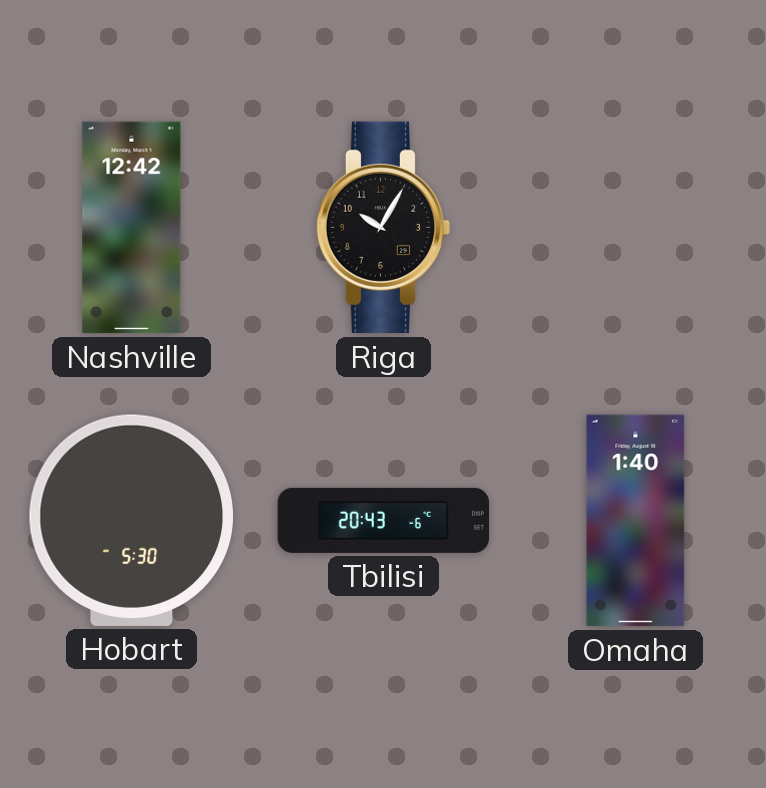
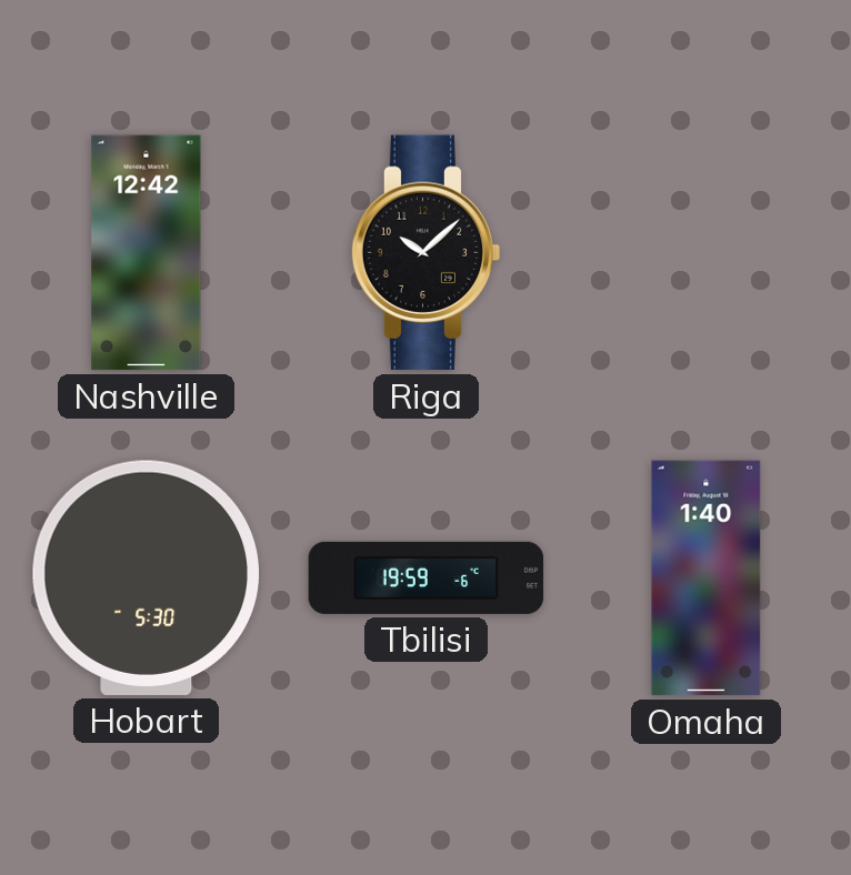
Riga: 10:05 -> 10:08 (427, 253)
Tbilisi: 20:43 -> 19:59 (427, 577)
